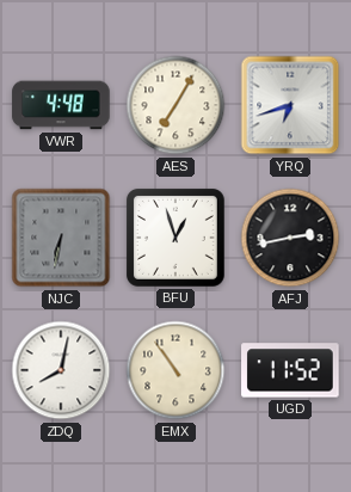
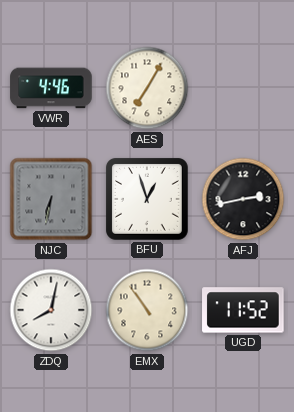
VWR: 4:48 -> 4:46 (51, 88)
YRQ: 6:42 -> none (290, 105)
